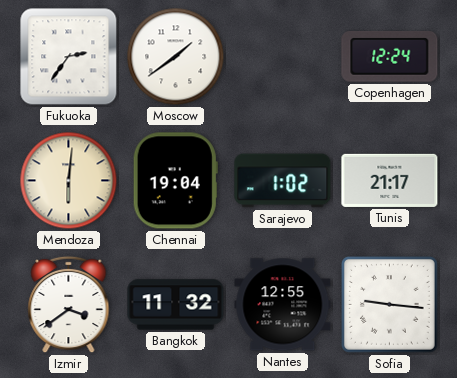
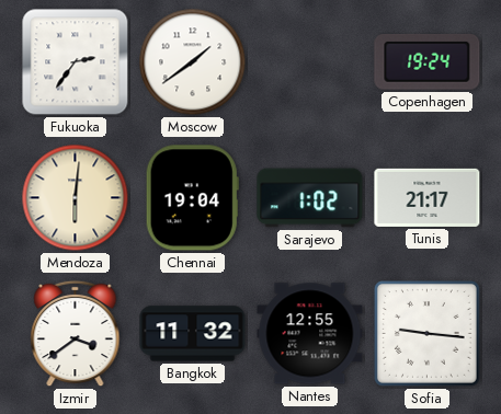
Copenhagen: 12:24 -> 19:24 (428, 62)
